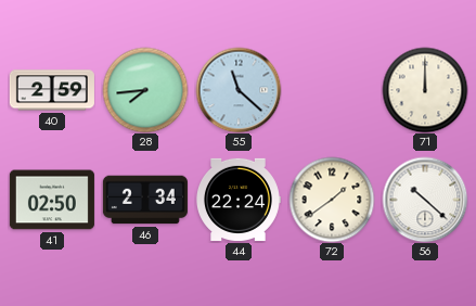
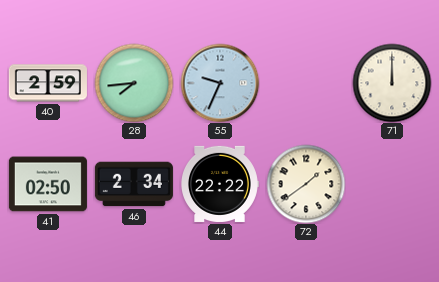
55: 11:22 -> 9:34 (220, 83)
44: 22:24 -> 22:22 (220, 184)
56: 10:22 -> none (425, 200)
